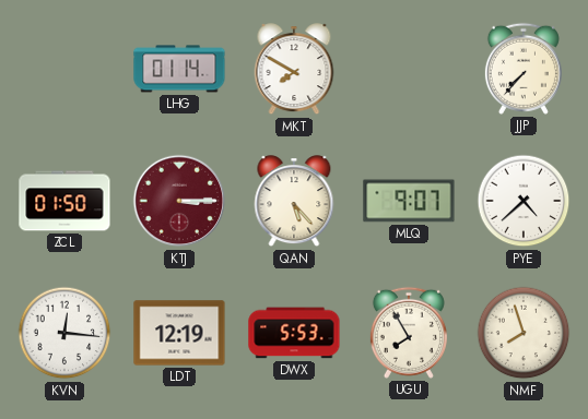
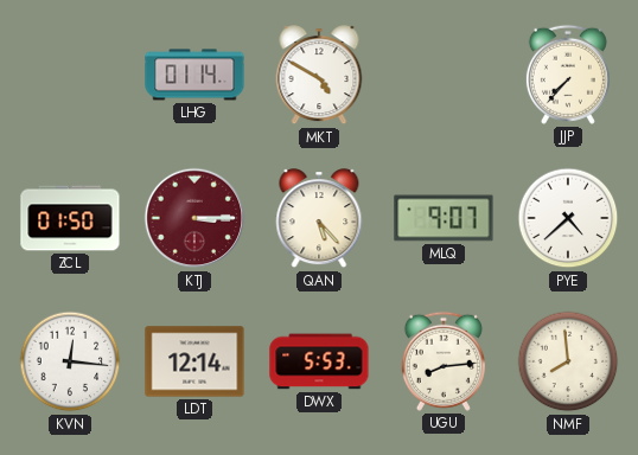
MKT: 7:50 -> 4:50 (319, 76)
LDT: 12:19 -> 12:14 (194, 361)
UGU: 7:55 -> 8:14 (444, 361)
NMF: 7:57 -> 7:59 (568, 361)
